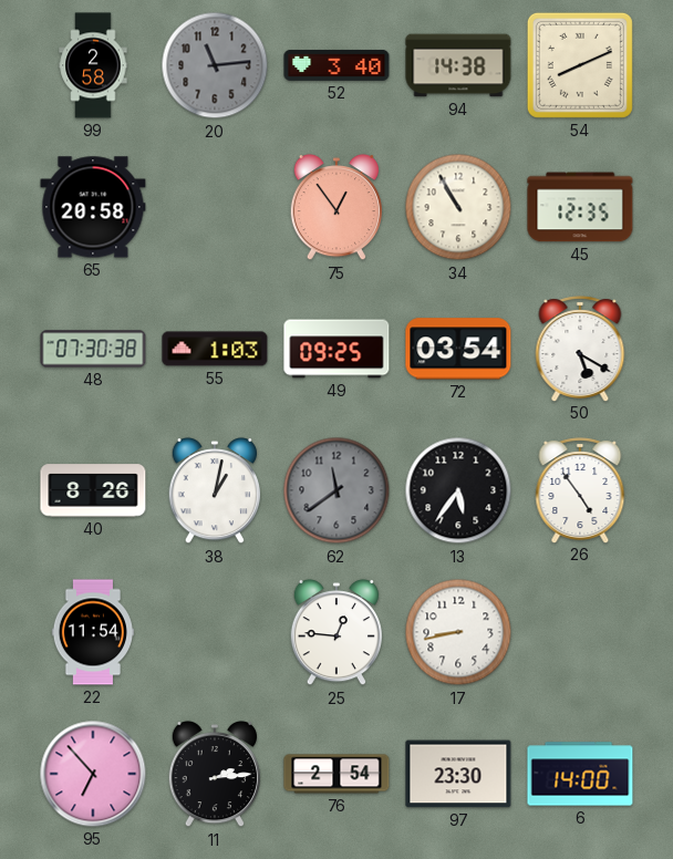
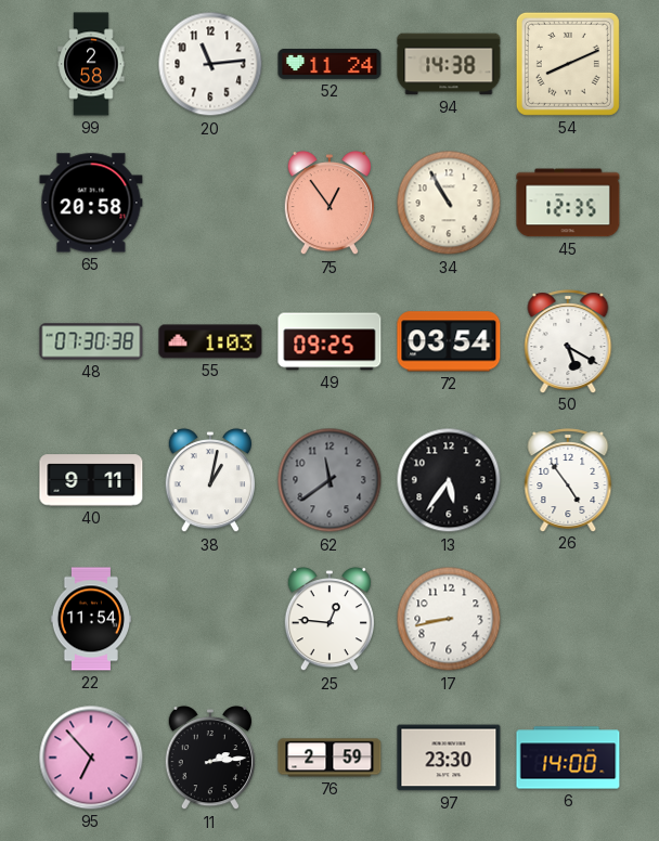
20 dial: grey -> white (210, 64)
52: 3:40 -> 11:24 (329, 64)
40: 8:26 -> 9:11 (91, 480)
76: 2:54 -> 2:59 (329, 758)
